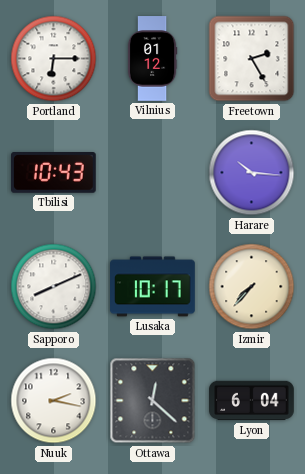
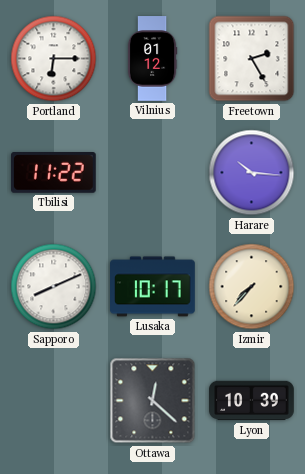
Tbilisi: 10:43 -> 11:22 (54, 173)
Nuuk: 2:17 -> none (54, 401)
Lyon: 6:04 -> 10:39 (252, 401)
